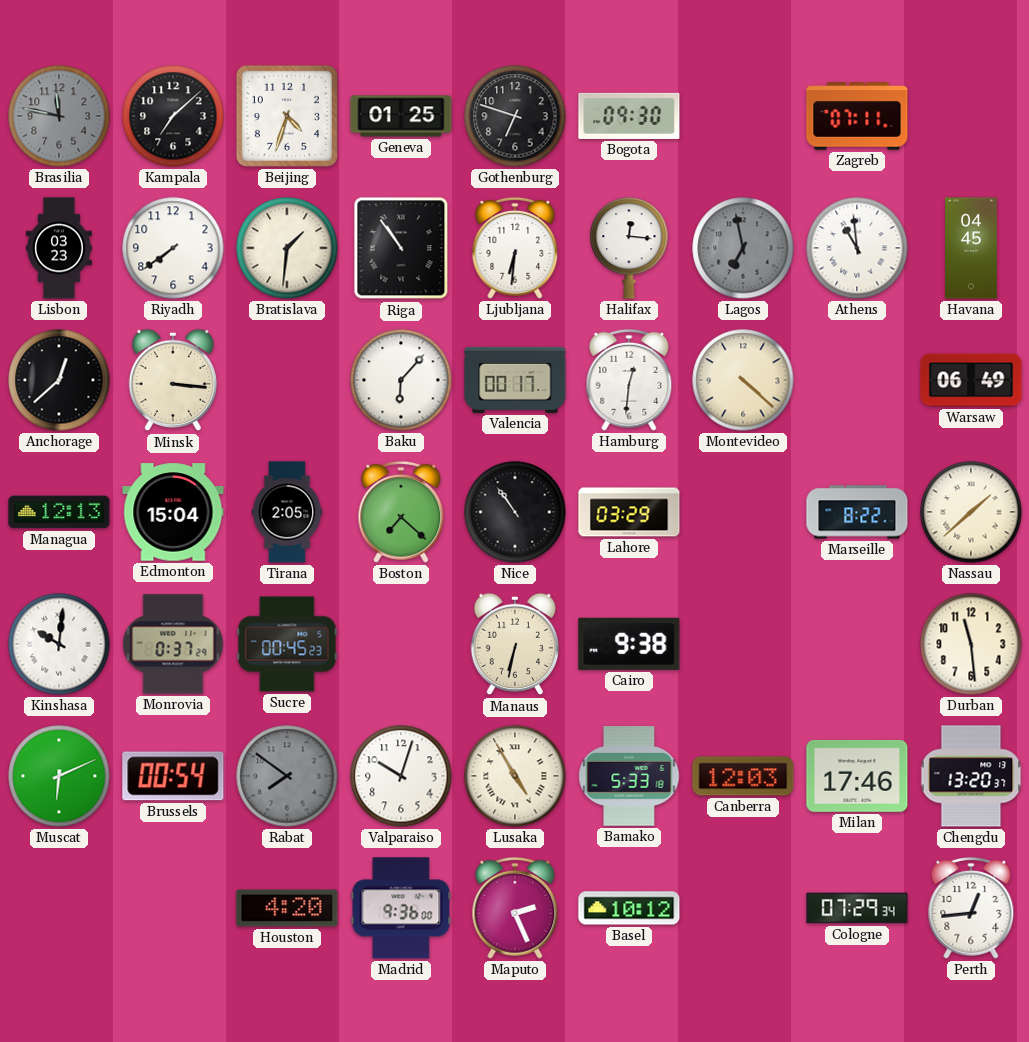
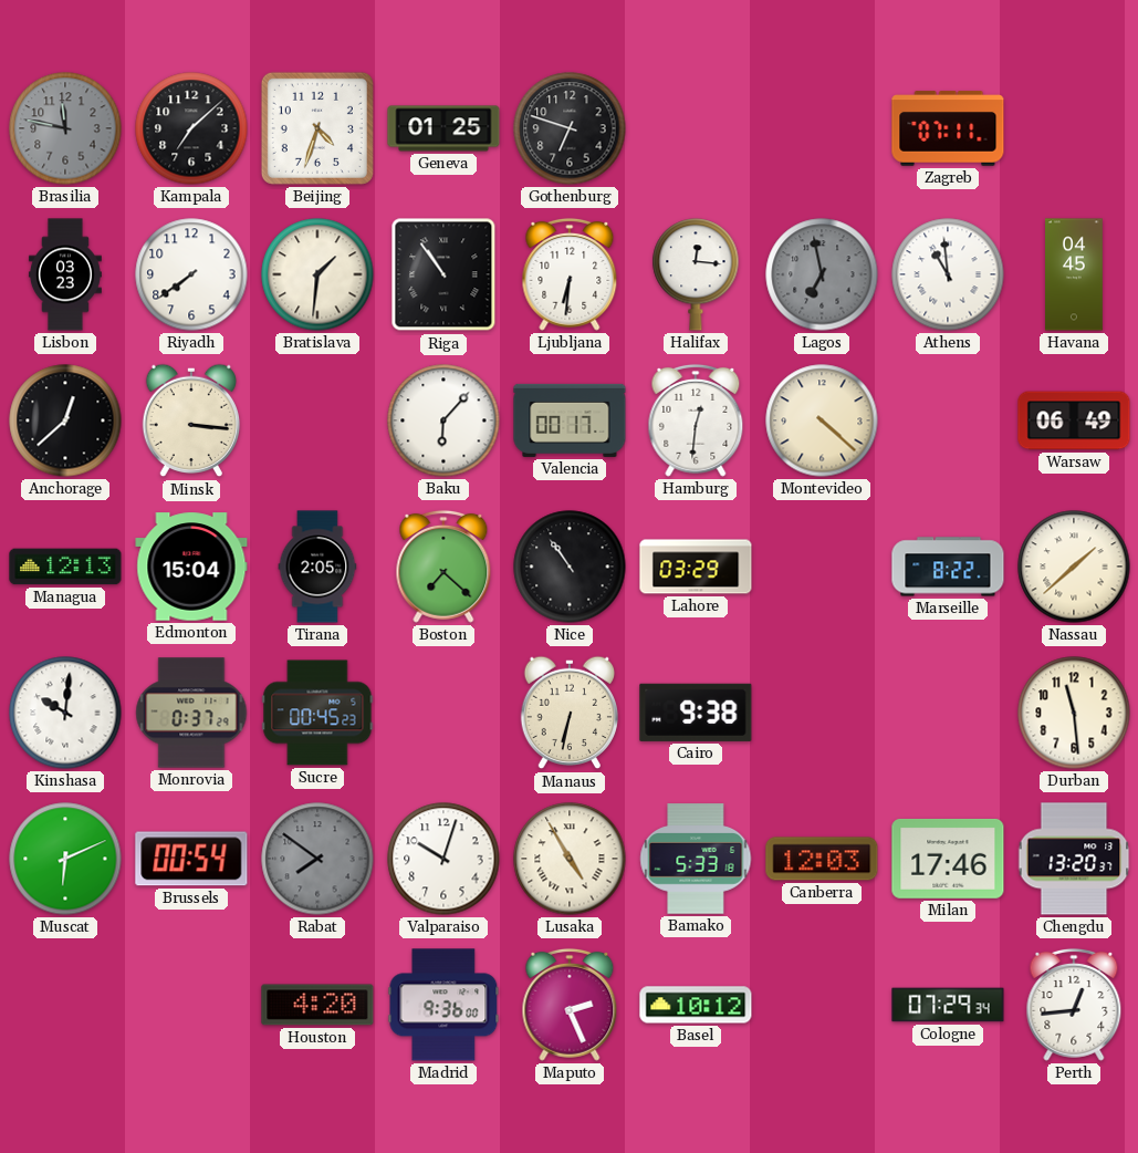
Bogota: 09:30 -> none (629, 116)
